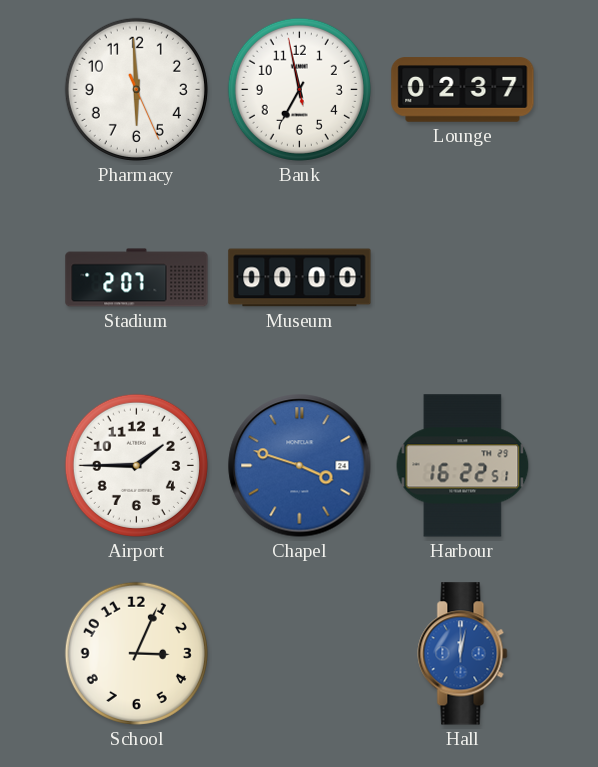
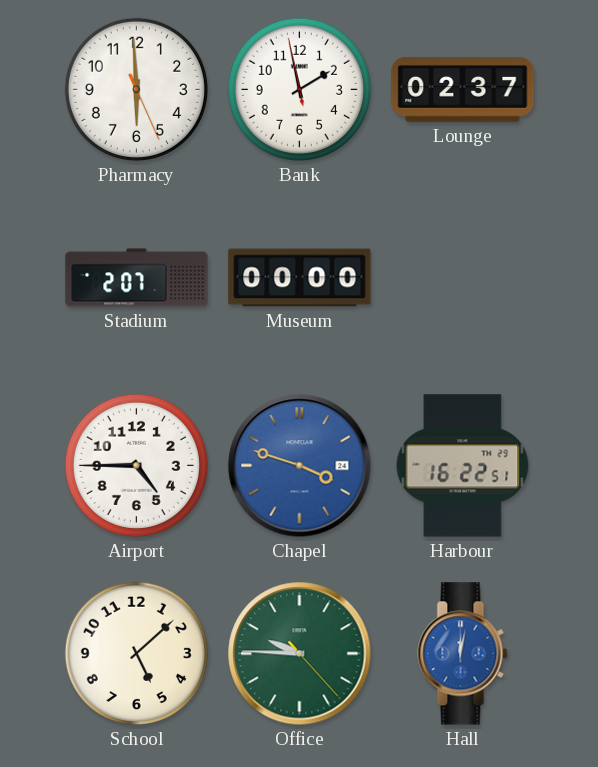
Bank: 6:57 -> 1:57 (299, 89)
Airport: 1:45 -> 4:45 (136, 465)
School: 3:04 -> 5:08 (136, 653)
Office: none -> 9:45 (300, 654)
